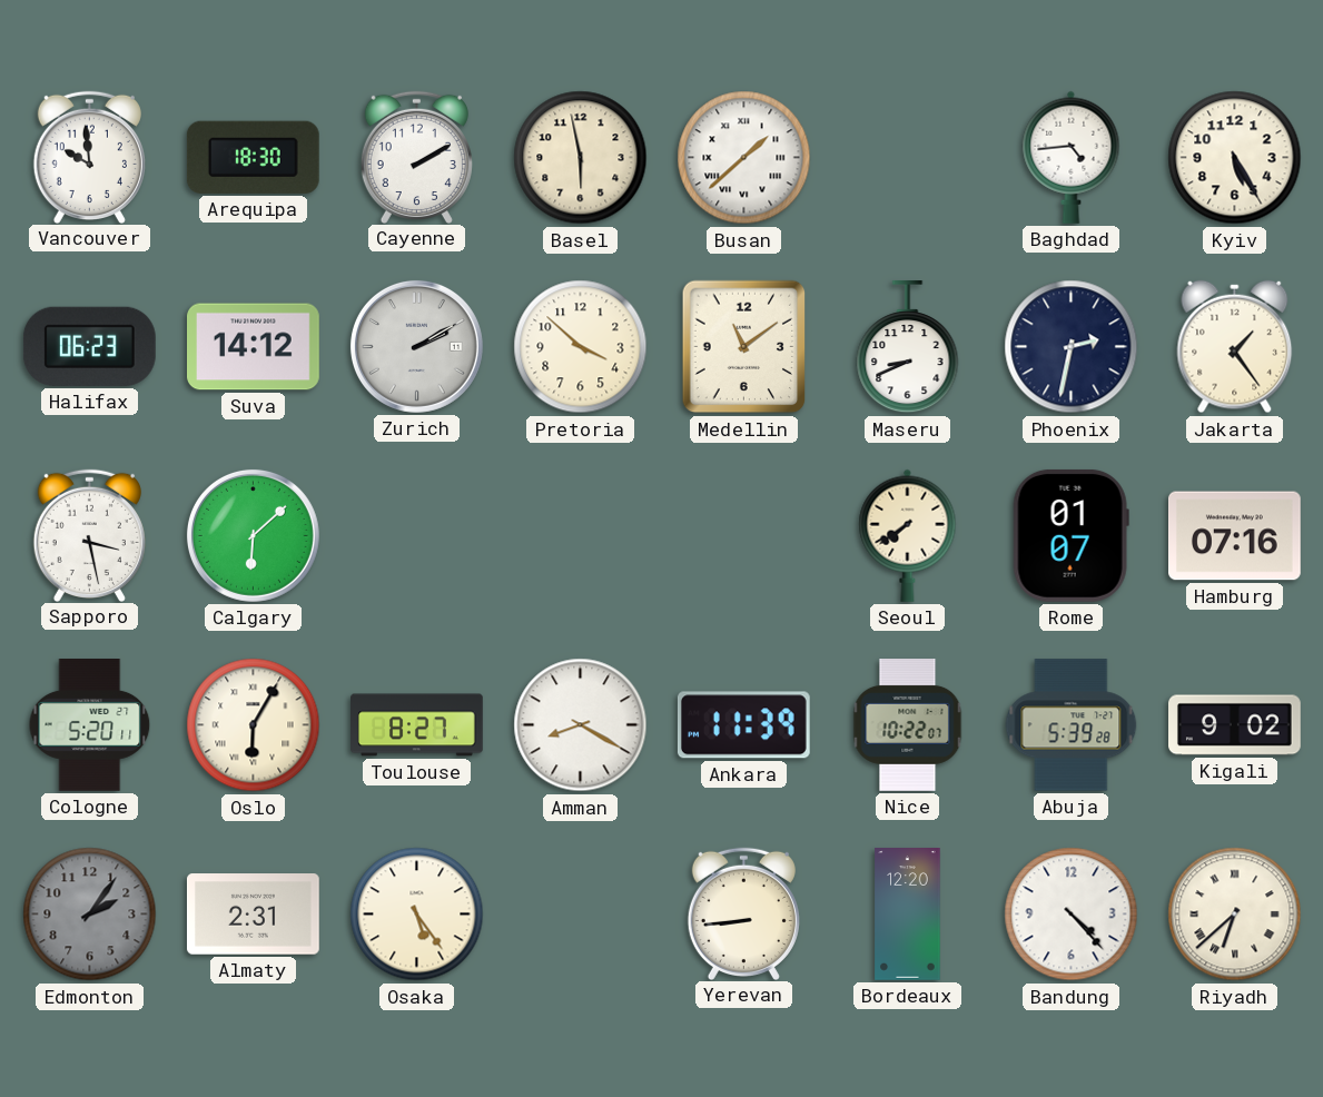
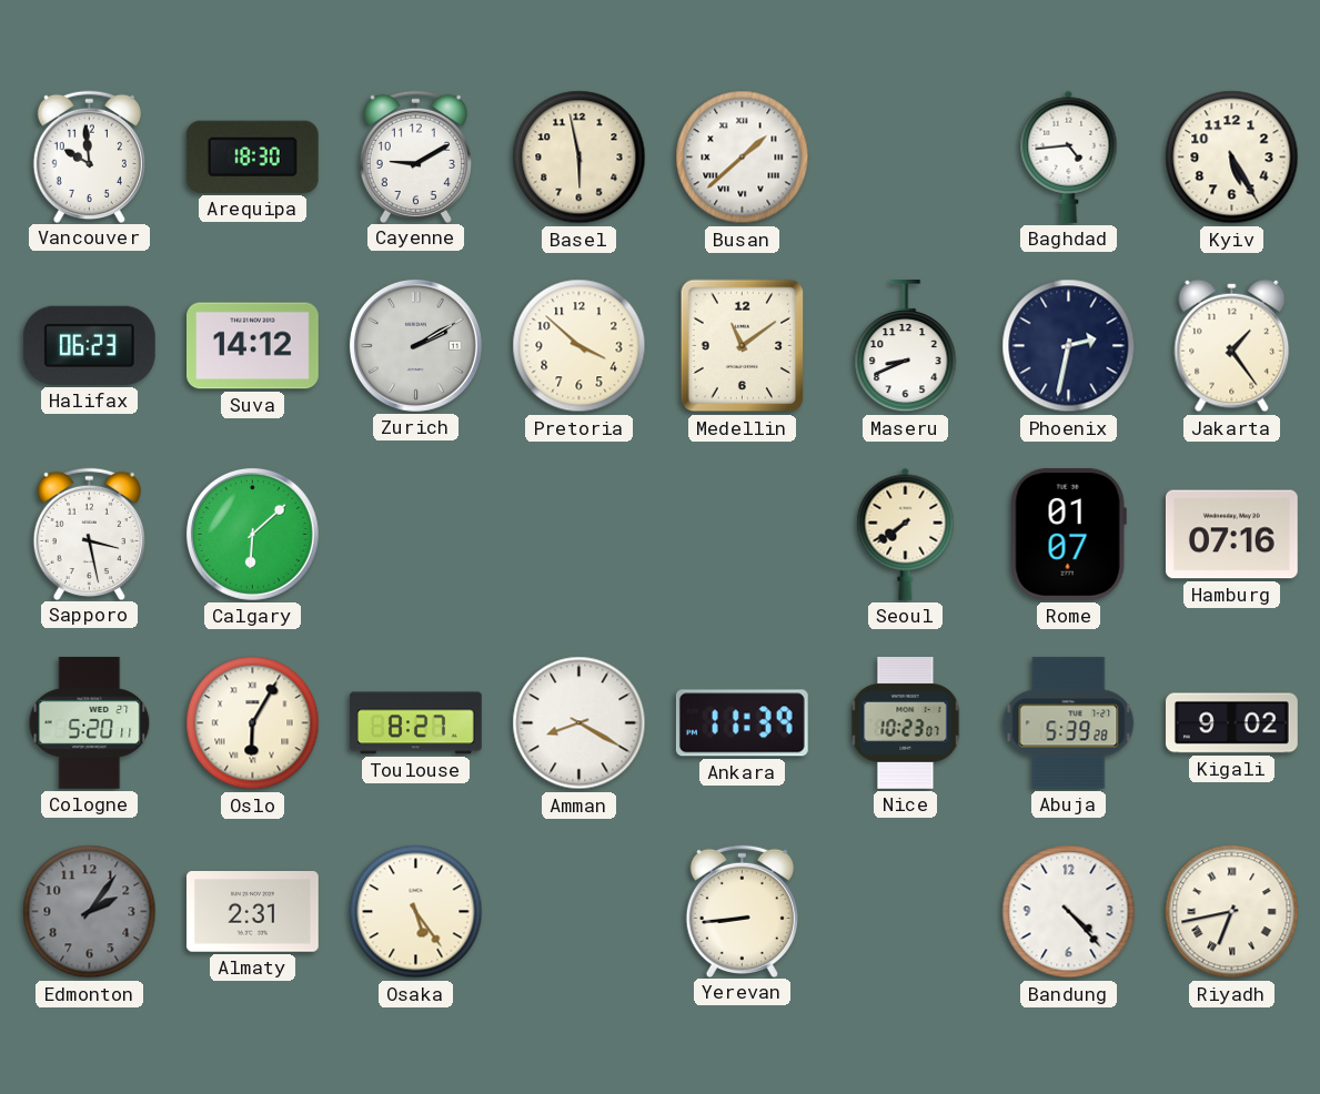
Cayenne: 2:10 -> 9:10 (415, 156)
Nice: 10:22 -> 10:23 (906, 723)
Bordeaux: 12:20 -> none (908, 915)
Riyadh: 6:38 -> 6:43 (1232, 912)
